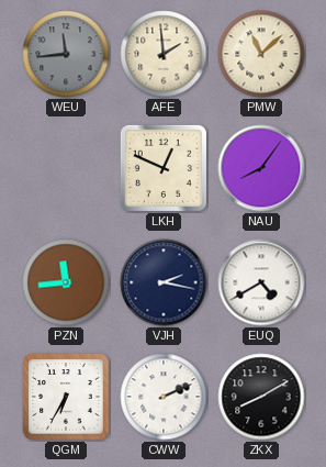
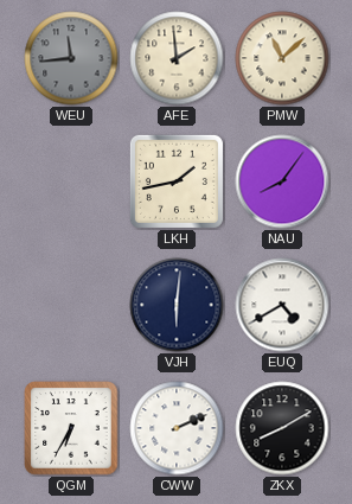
LKH: 12:49 -> 1:43 (177, 181)
PZN: 11:44 -> none (66, 282)
VJH: 2:17 -> 6:01 (177, 305)
